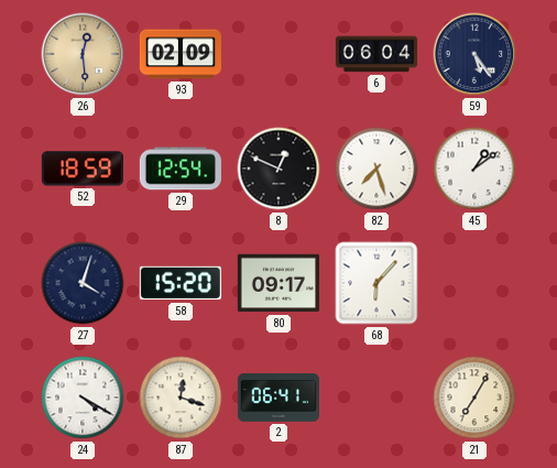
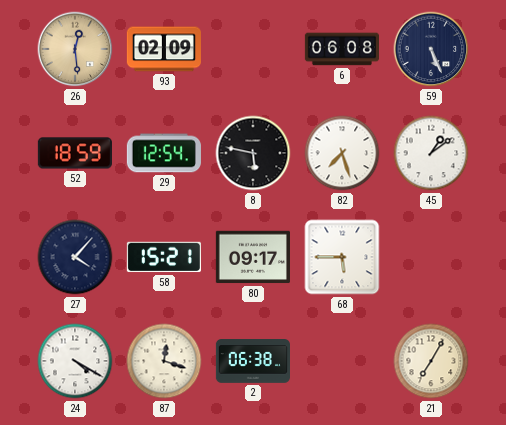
6: 06:04 -> 06:08 (341, 49)
59: 5:24 -> 5:26 (431, 49)
8: 12:49 -> 5:47 (253, 153)
27: 4:03 -> 4:07 (75, 257)
58: 15:20 -> 15:21 (164, 257)
68: 6:07 -> 5:45 (342, 257)
2: 06:41 -> 06:38 (252, 361)
